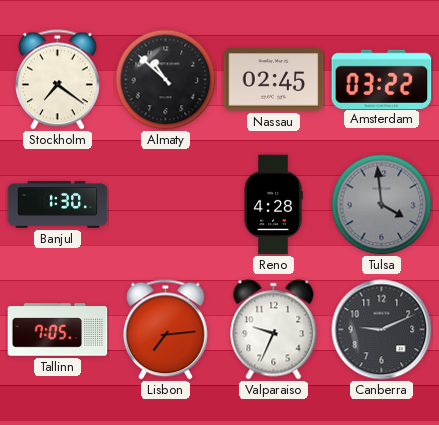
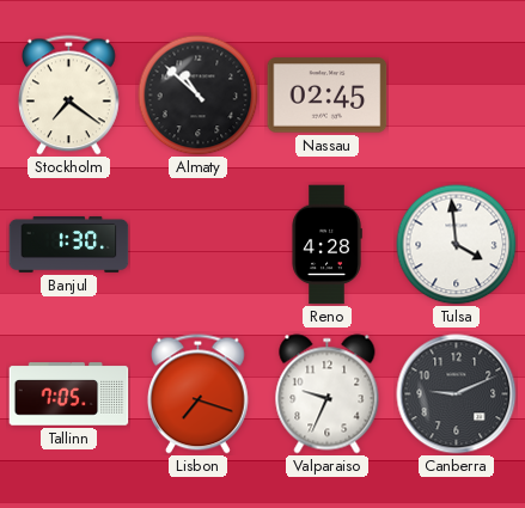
Amsterdam: 03:22 -> none (382, 79)
Tulsa dial: grey -> white (457, 245)
Lisbon: 7:14 -> 7:18 (197, 394)
